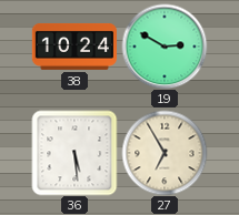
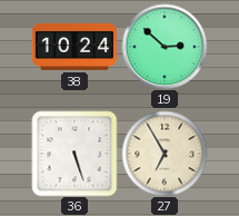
19: 2:50 -> 2:52 (165, 47)
36: 5:29 -> 5:27 (74, 154)
